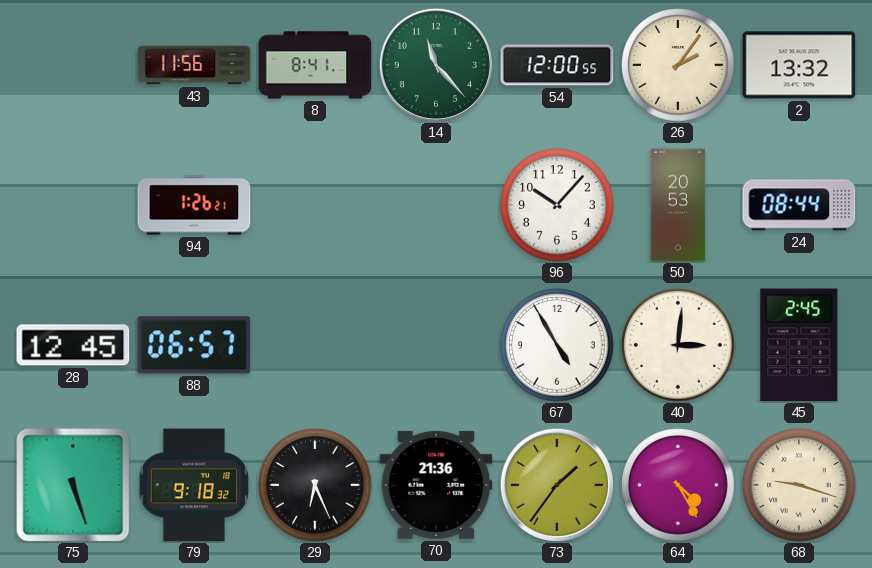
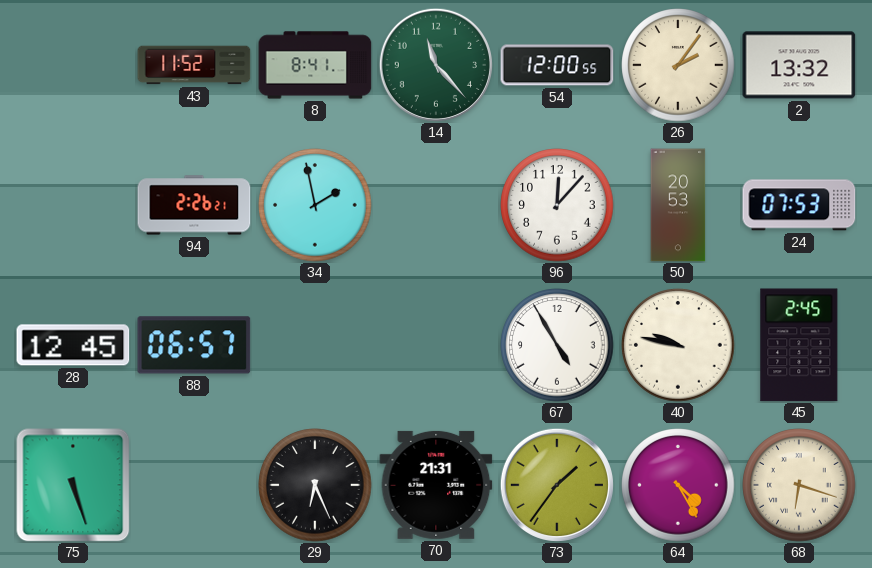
43: 11:56 -> 11:52 (194, 65)
94: 1:26 -> 2:26 (194, 205)
34: none -> 1:58 (315, 205)
96: 10:07 -> 12:07 (557, 205)
24: 08:44 -> 07:53 (799, 205)
40: 3:01 -> 9:47 (678, 345)
79: 9:18 -> none (193, 485)
70: 21:36 -> 21:31 (436, 485)
68: 9:18 -> 6:18 (799, 485)
